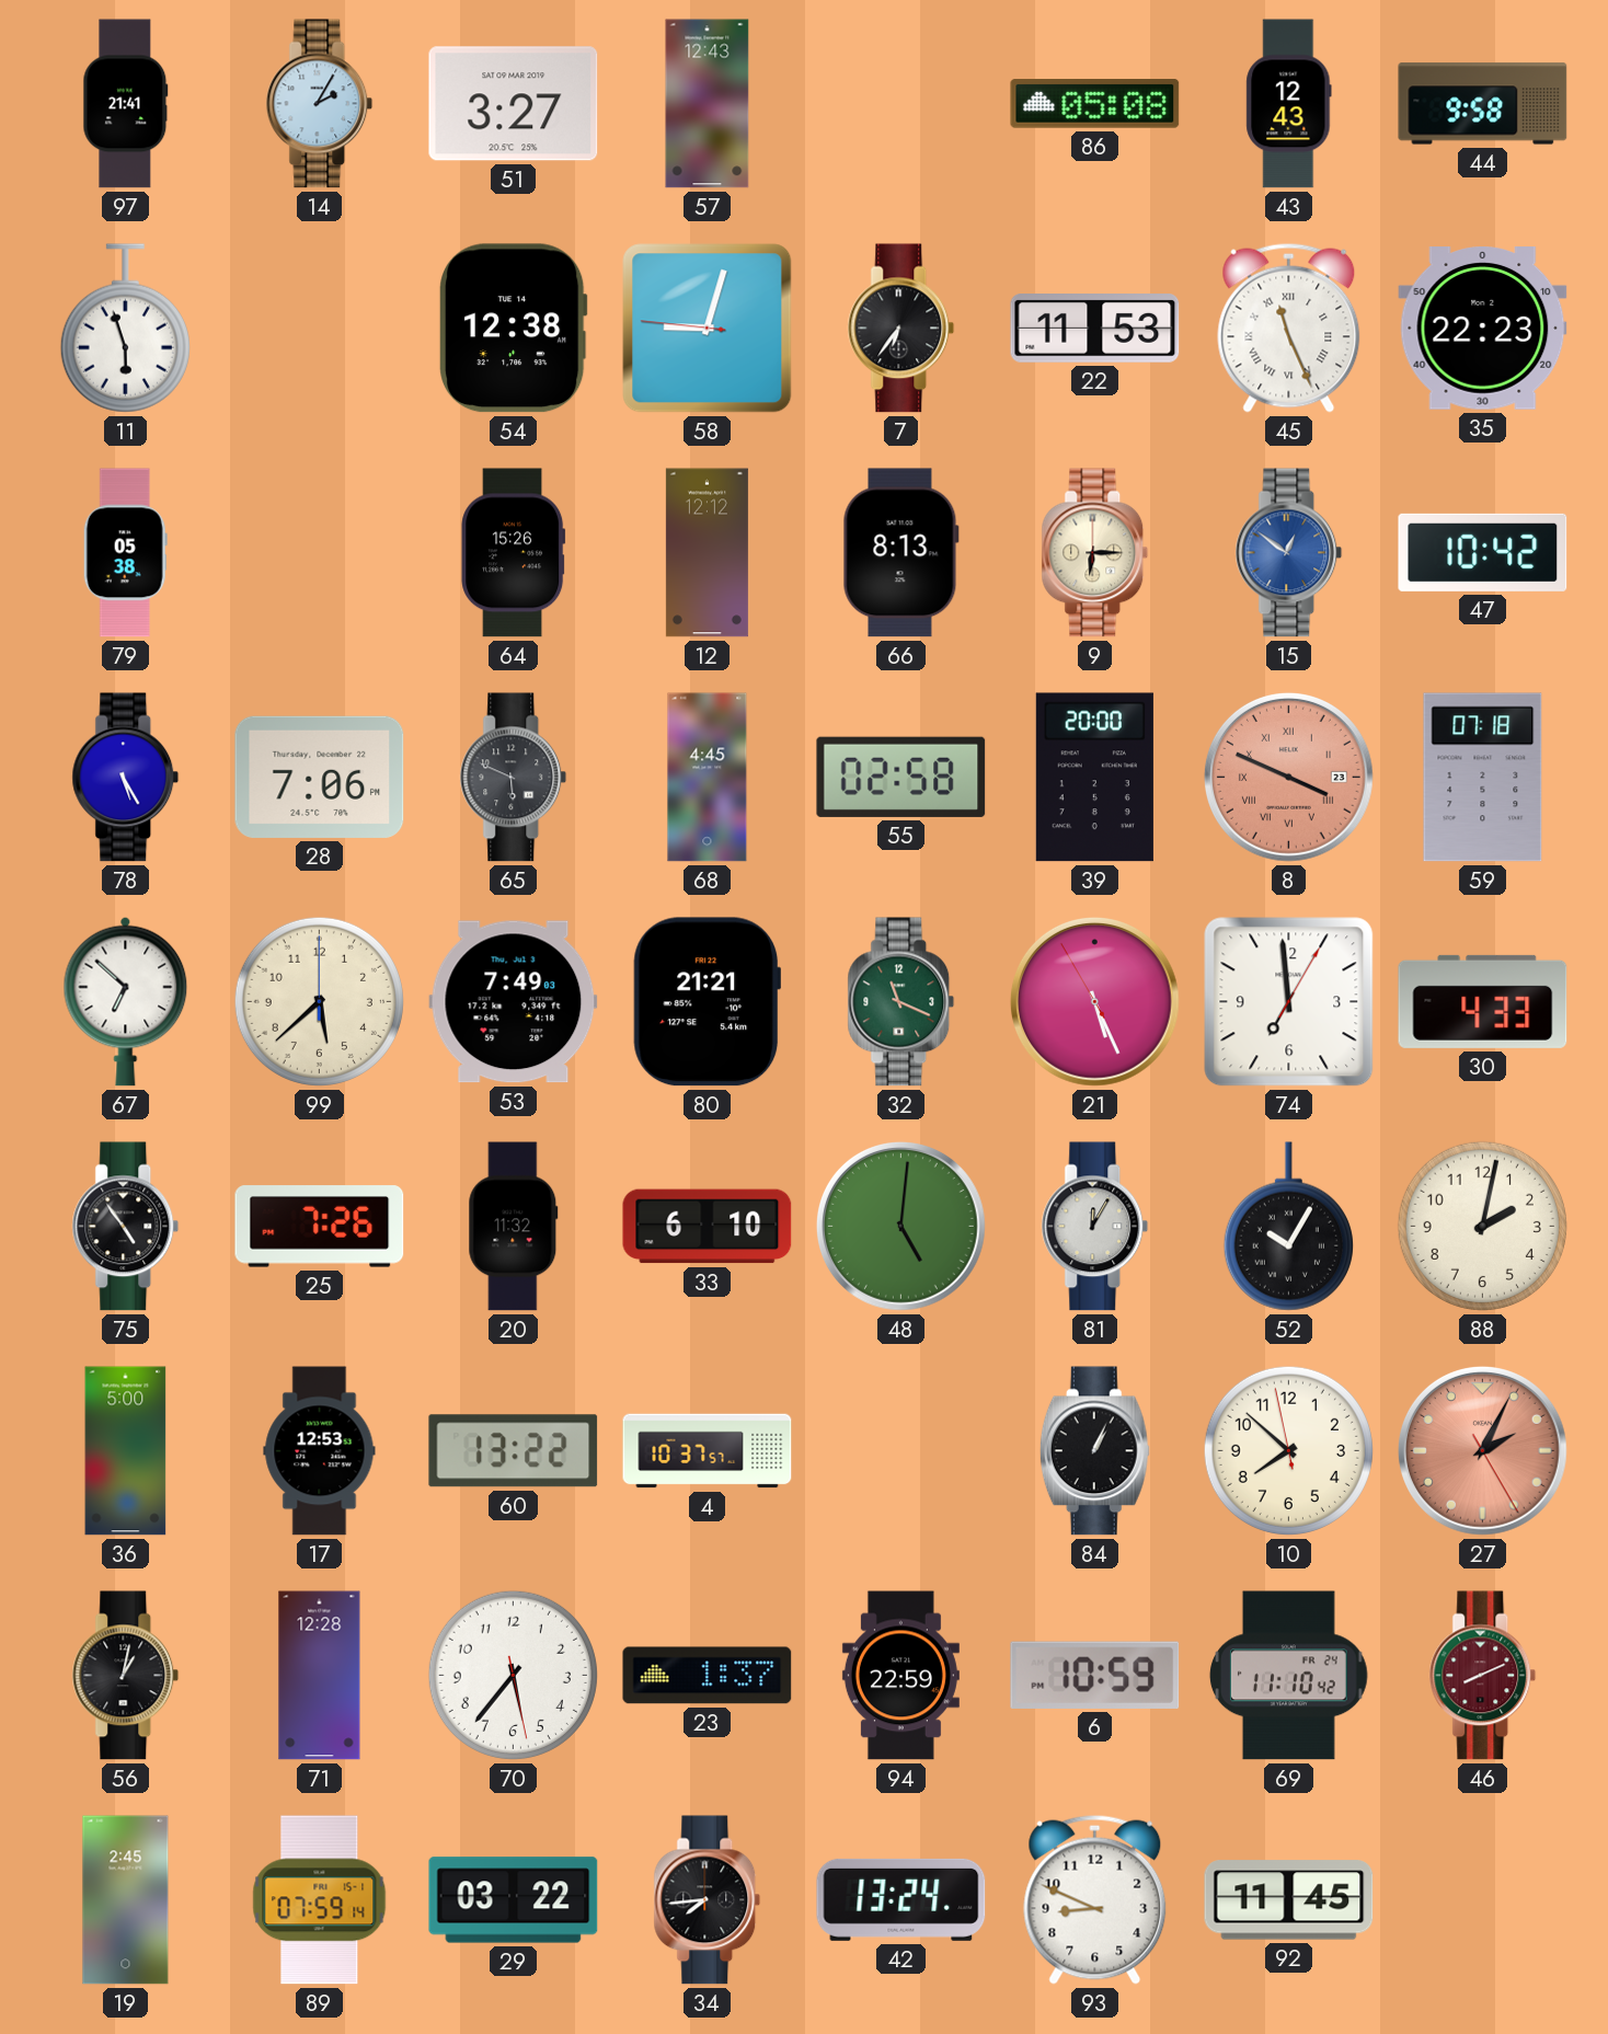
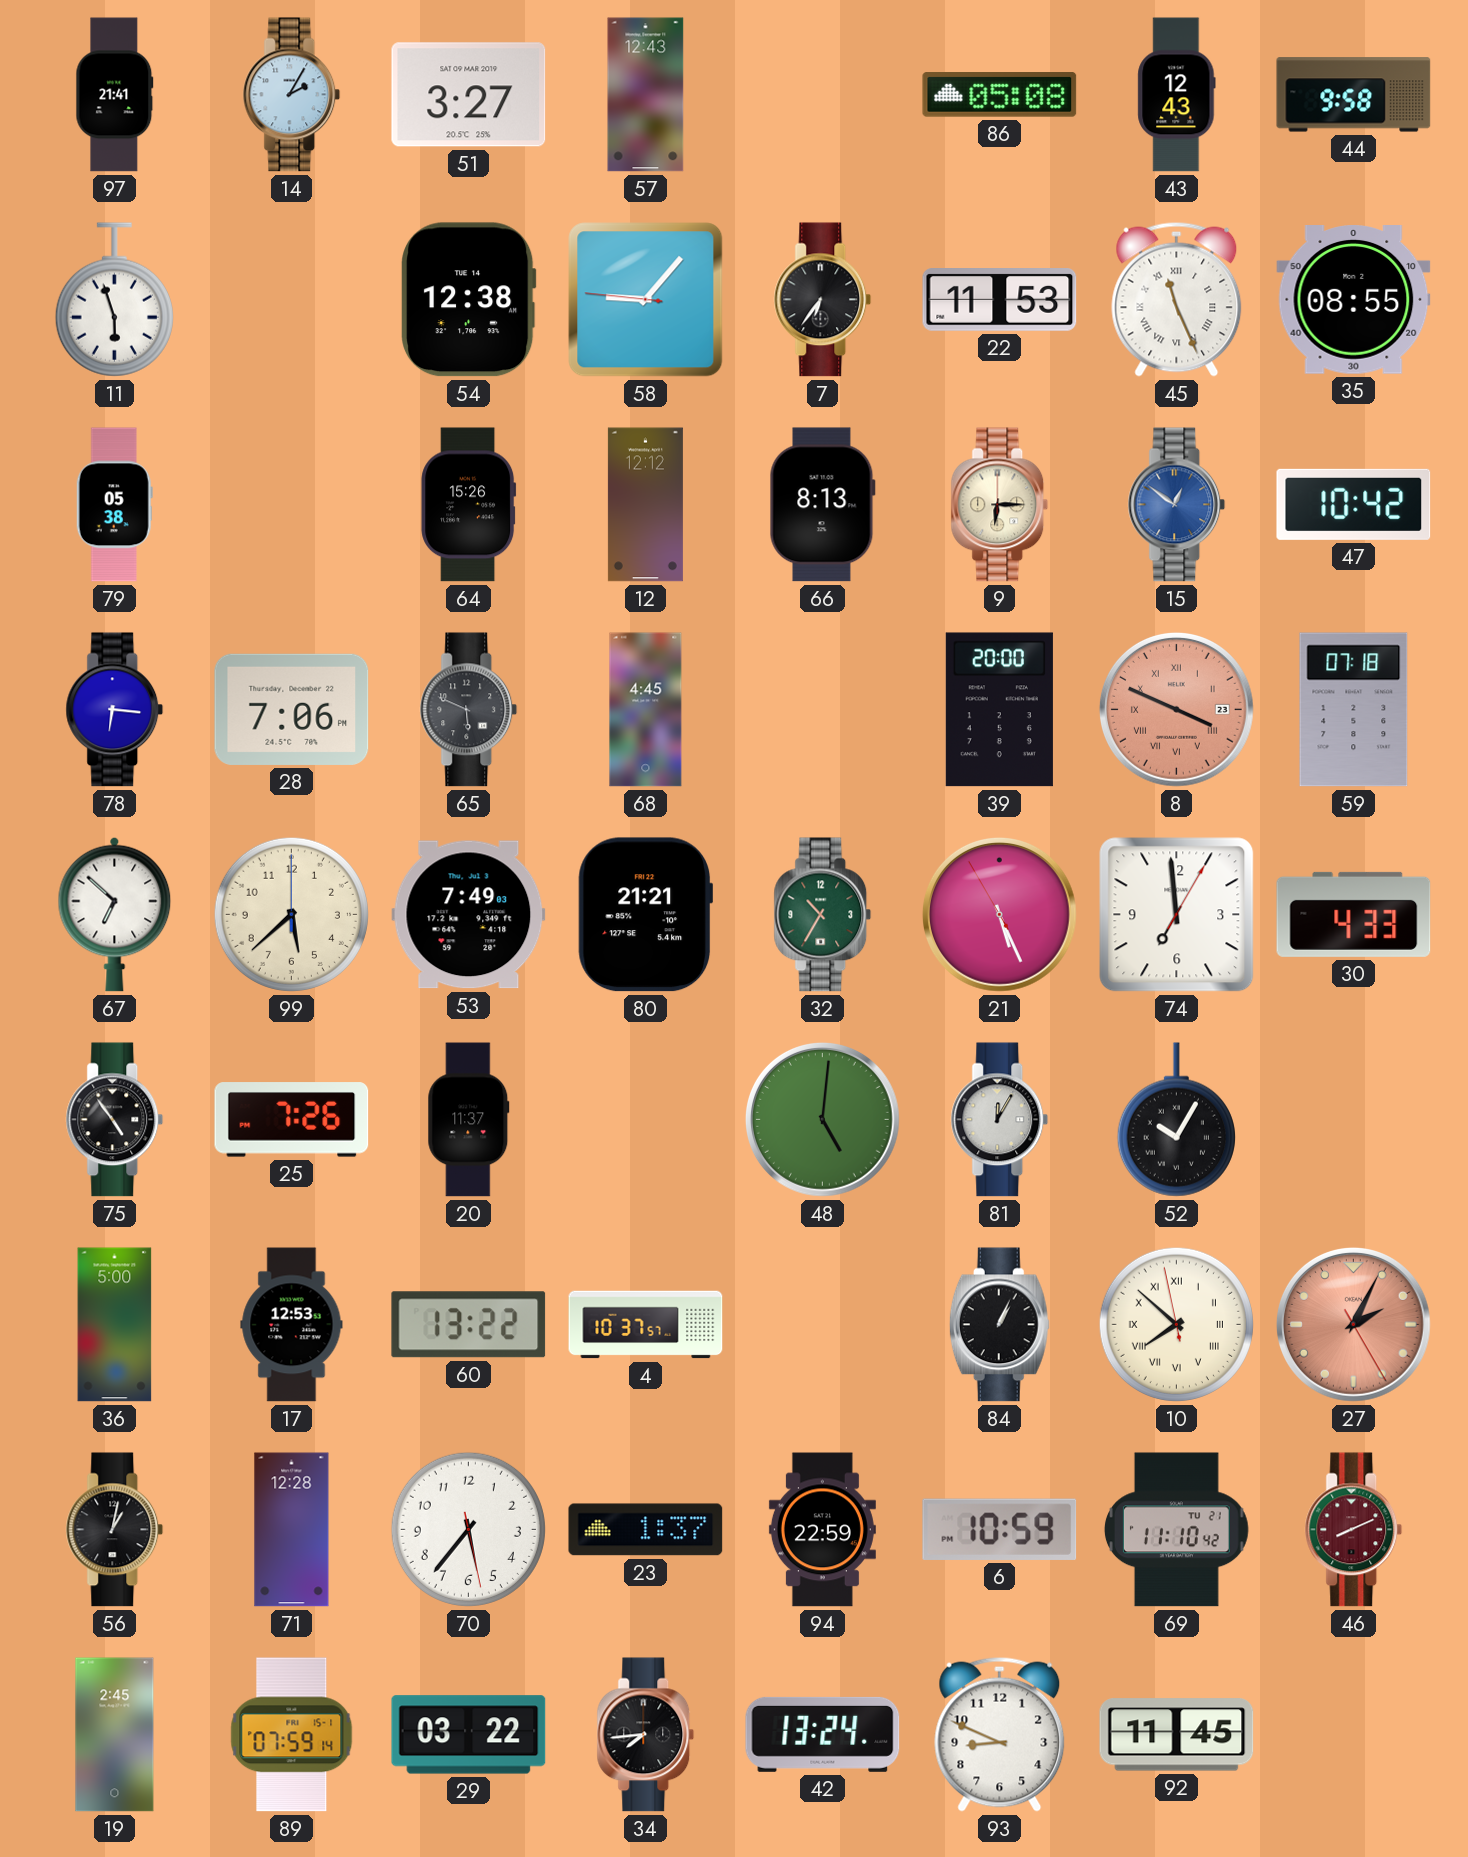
58: 9:02 -> 9:06 (646, 300)
35: 22:23 -> 08:55 (1354, 300)
78: 5:25 -> 6:16 (115, 710)
55: 02:58 -> none (901, 777)
32: 11:19 -> 10:35 (823, 915)
20: 11:32 -> 11:37 (469, 1120)
33: 6:10 -> none (708, 1227)
88: 2:02 -> none (1482, 1226)
10 numerals: Arabic -> Roman (1176, 1324)
69 date: FR 24 -> TU 21 (1176, 1530)
